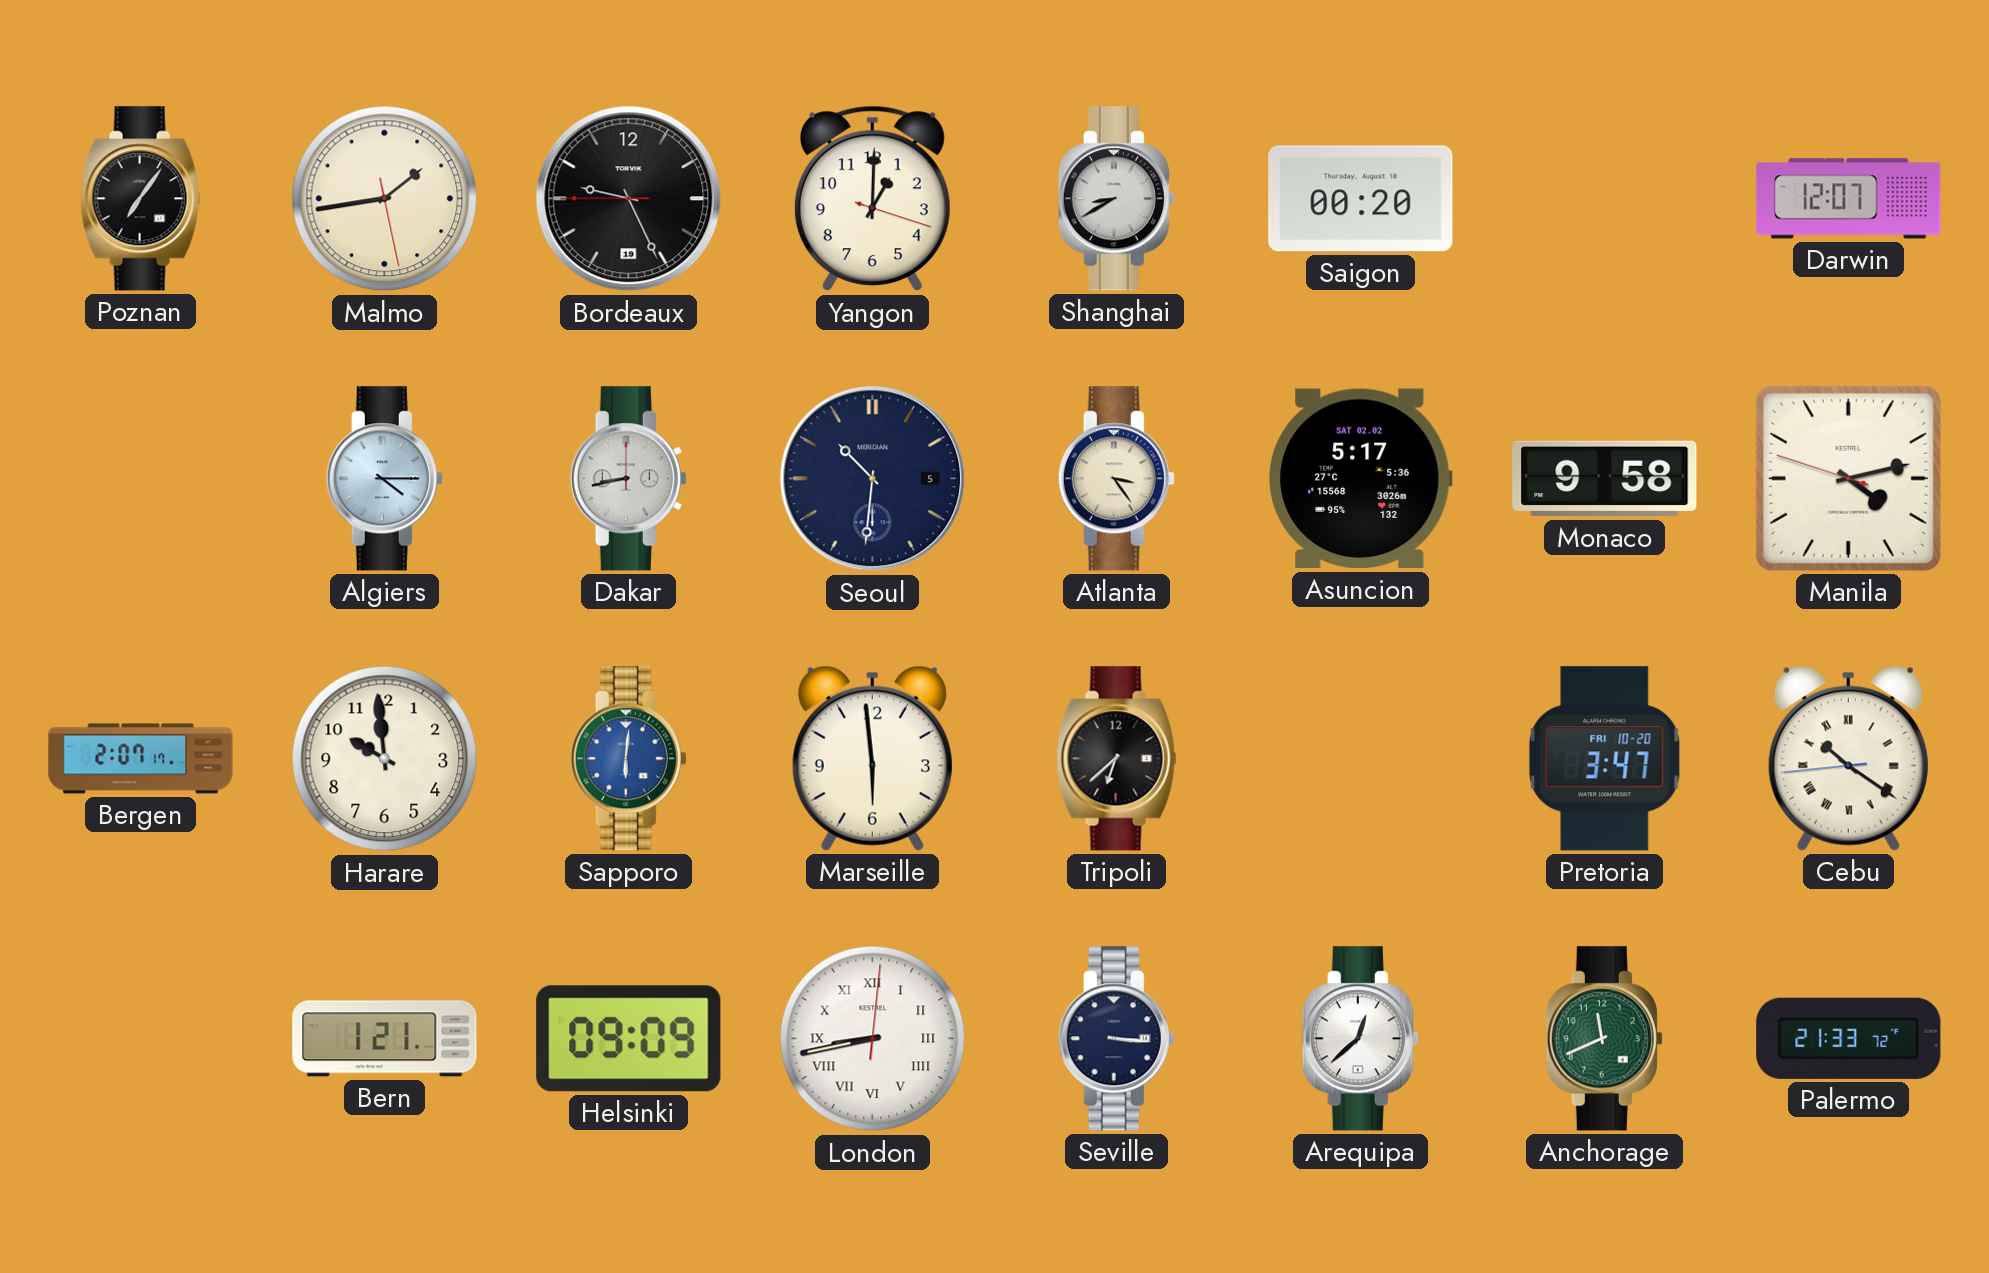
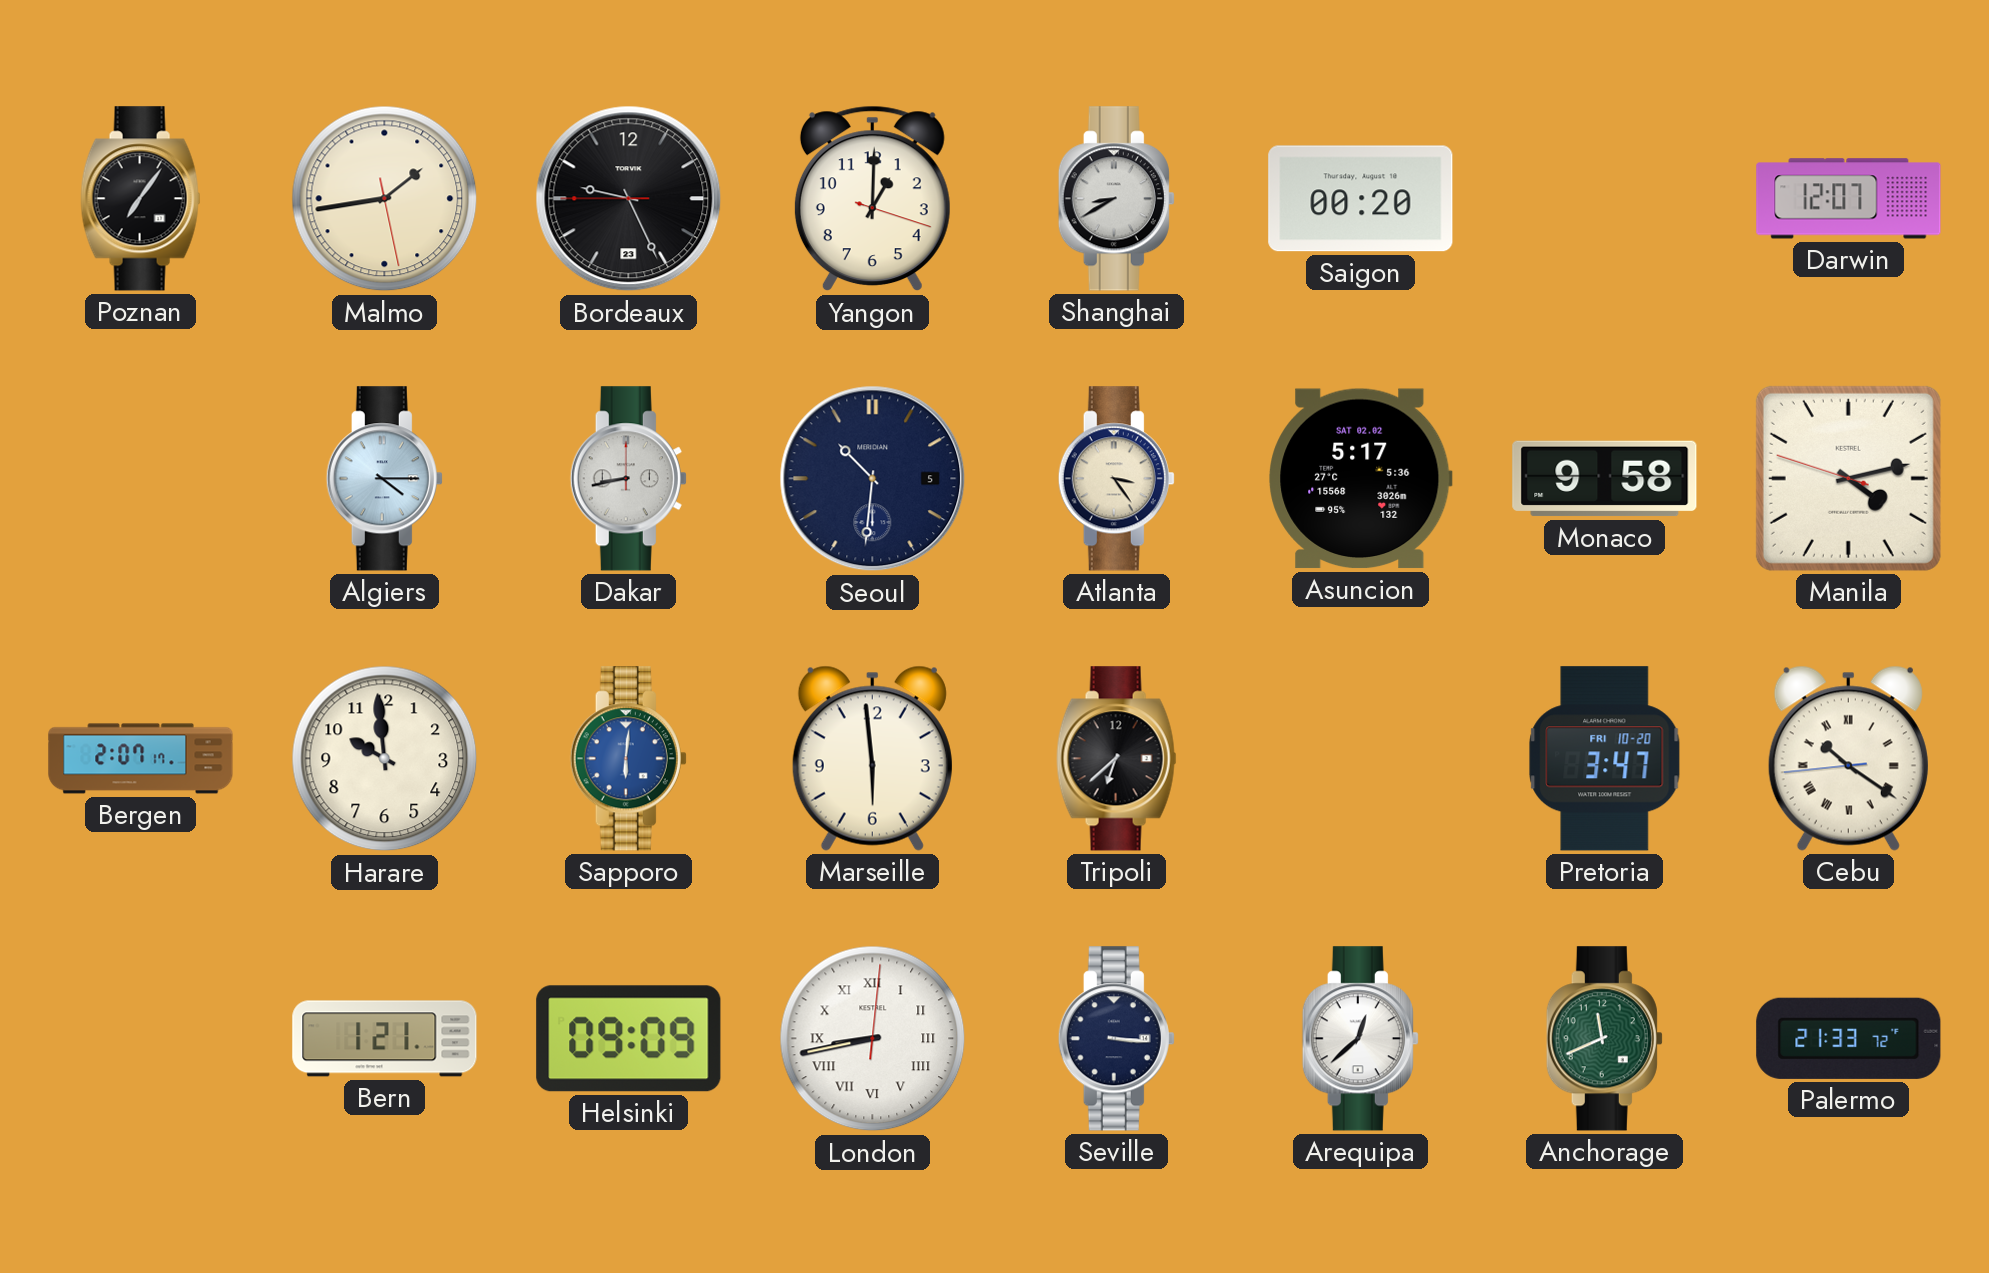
Bordeaux date: 19 -> 23 (629, 199)
